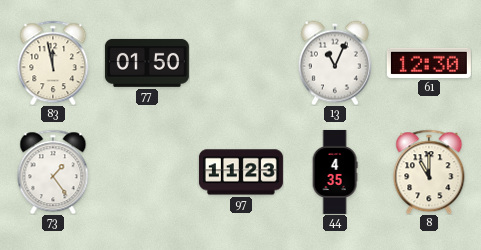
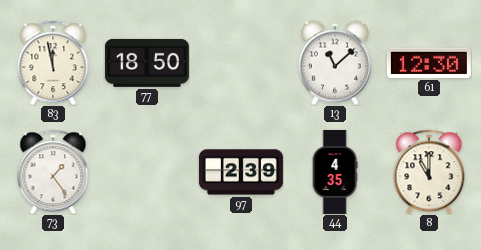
77: 01:50 -> 18:50 (147, 63)
13: 11:04 -> 11:08 (335, 63)
97: 11:23 -> 2:39 (241, 172)
